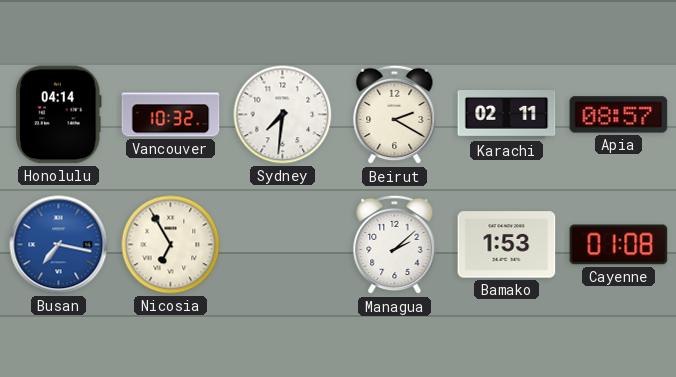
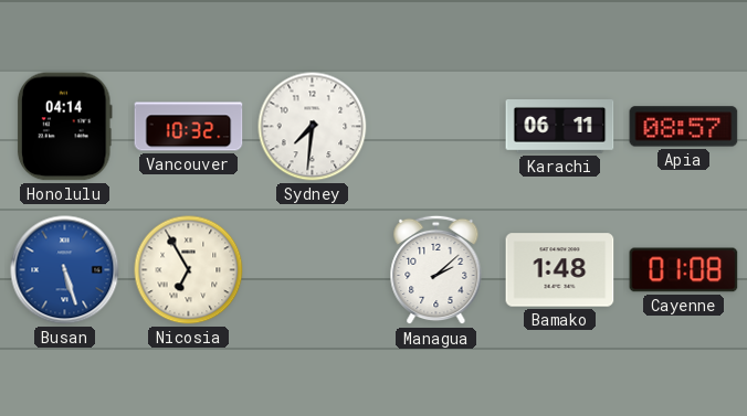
Beirut: 2:20 -> none (395, 115)
Karachi: 02:11 -> 06:11 (560, 127)
Busan: 7:17 -> 5:27 (65, 270)
Bamako: 1:53 -> 1:48 (560, 270)
